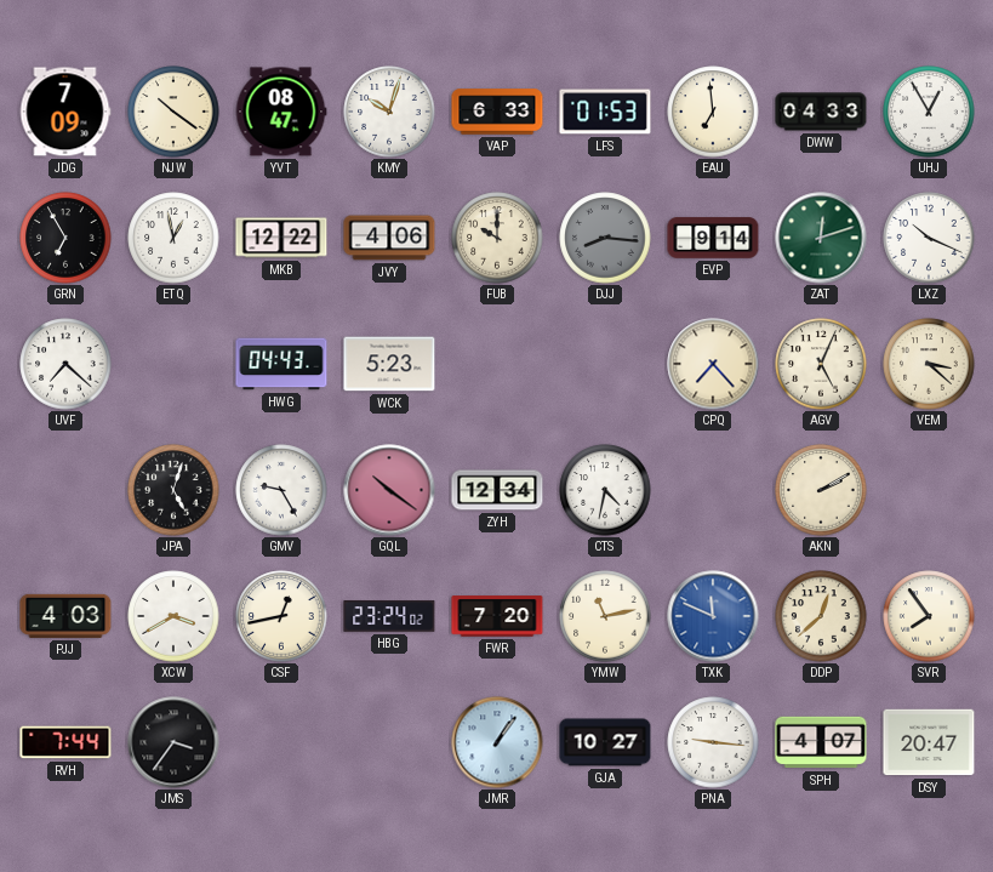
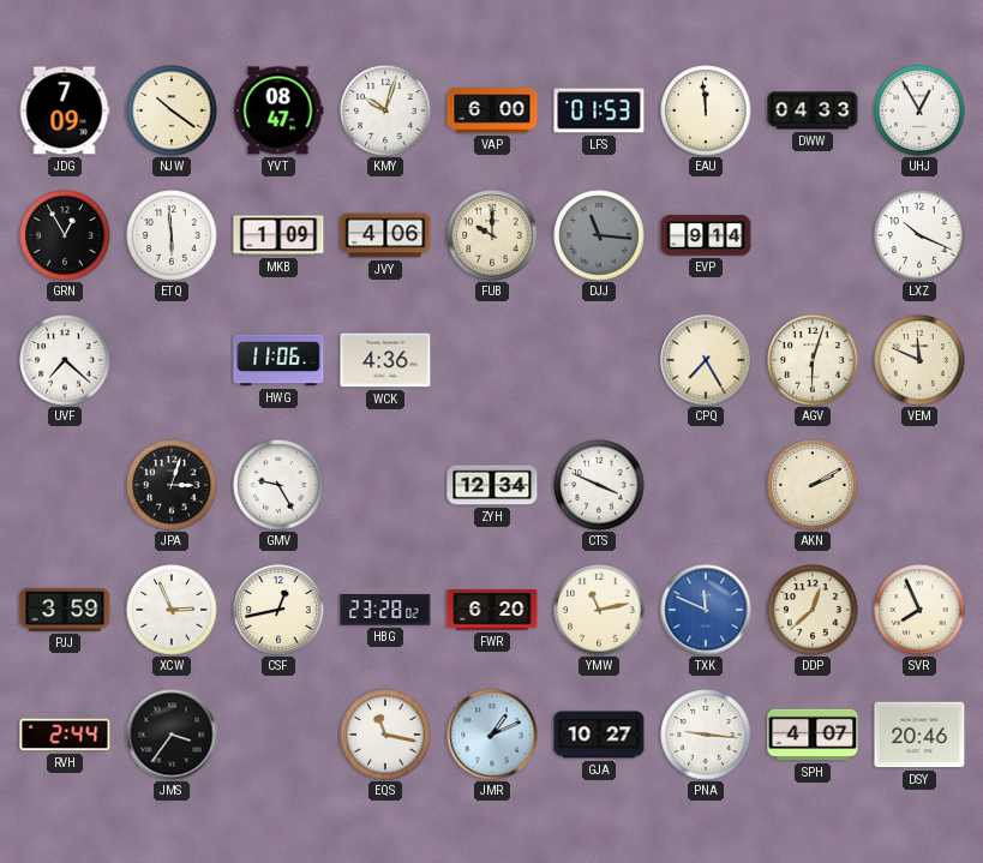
VAP: 6:33 -> 6:00 (492, 110)
EAU: 6:59 -> 11:59 (706, 110)
GRN: 6:55 -> 12:55 (65, 235)
ETQ: 12:58 -> 5:59 (172, 235)
MKB: 12:22 -> 1:09 (278, 235)
DJJ: 8:16 -> 11:16 (599, 235)
ZAT: 12:12 -> none (821, 238)
HWG: 04:43 -> 11:06 (278, 360)
WCK: 5:23 -> 4:36 (385, 360)
CPQ: 7:23 -> 7:25 (706, 360)
AGV: 5:04 -> 6:03 (813, 360)
VEM: 3:22 -> 11:49 (919, 360)
JPA: 5:03 -> 3:03 (172, 485)
GQL: 10:21 -> none (389, 490)
CTS: 4:32 -> 3:49 (599, 485)
PJJ: 4:03 -> 3:59 (65, 610)
XCW: 3:40 -> 2:56 (172, 610)
HBG: 23:24 -> 23:28 (385, 610)
FWR: 7:20 -> 6:20 (492, 610)
SVR: 7:54 -> 7:56 (919, 610)
RVH: 7:44 -> 2:44 (65, 735)
EQS: none -> 11:17 (385, 735)
JMR: 1:06 -> 1:11 (492, 735)
DSY: 20:47 -> 20:46 (919, 735)
